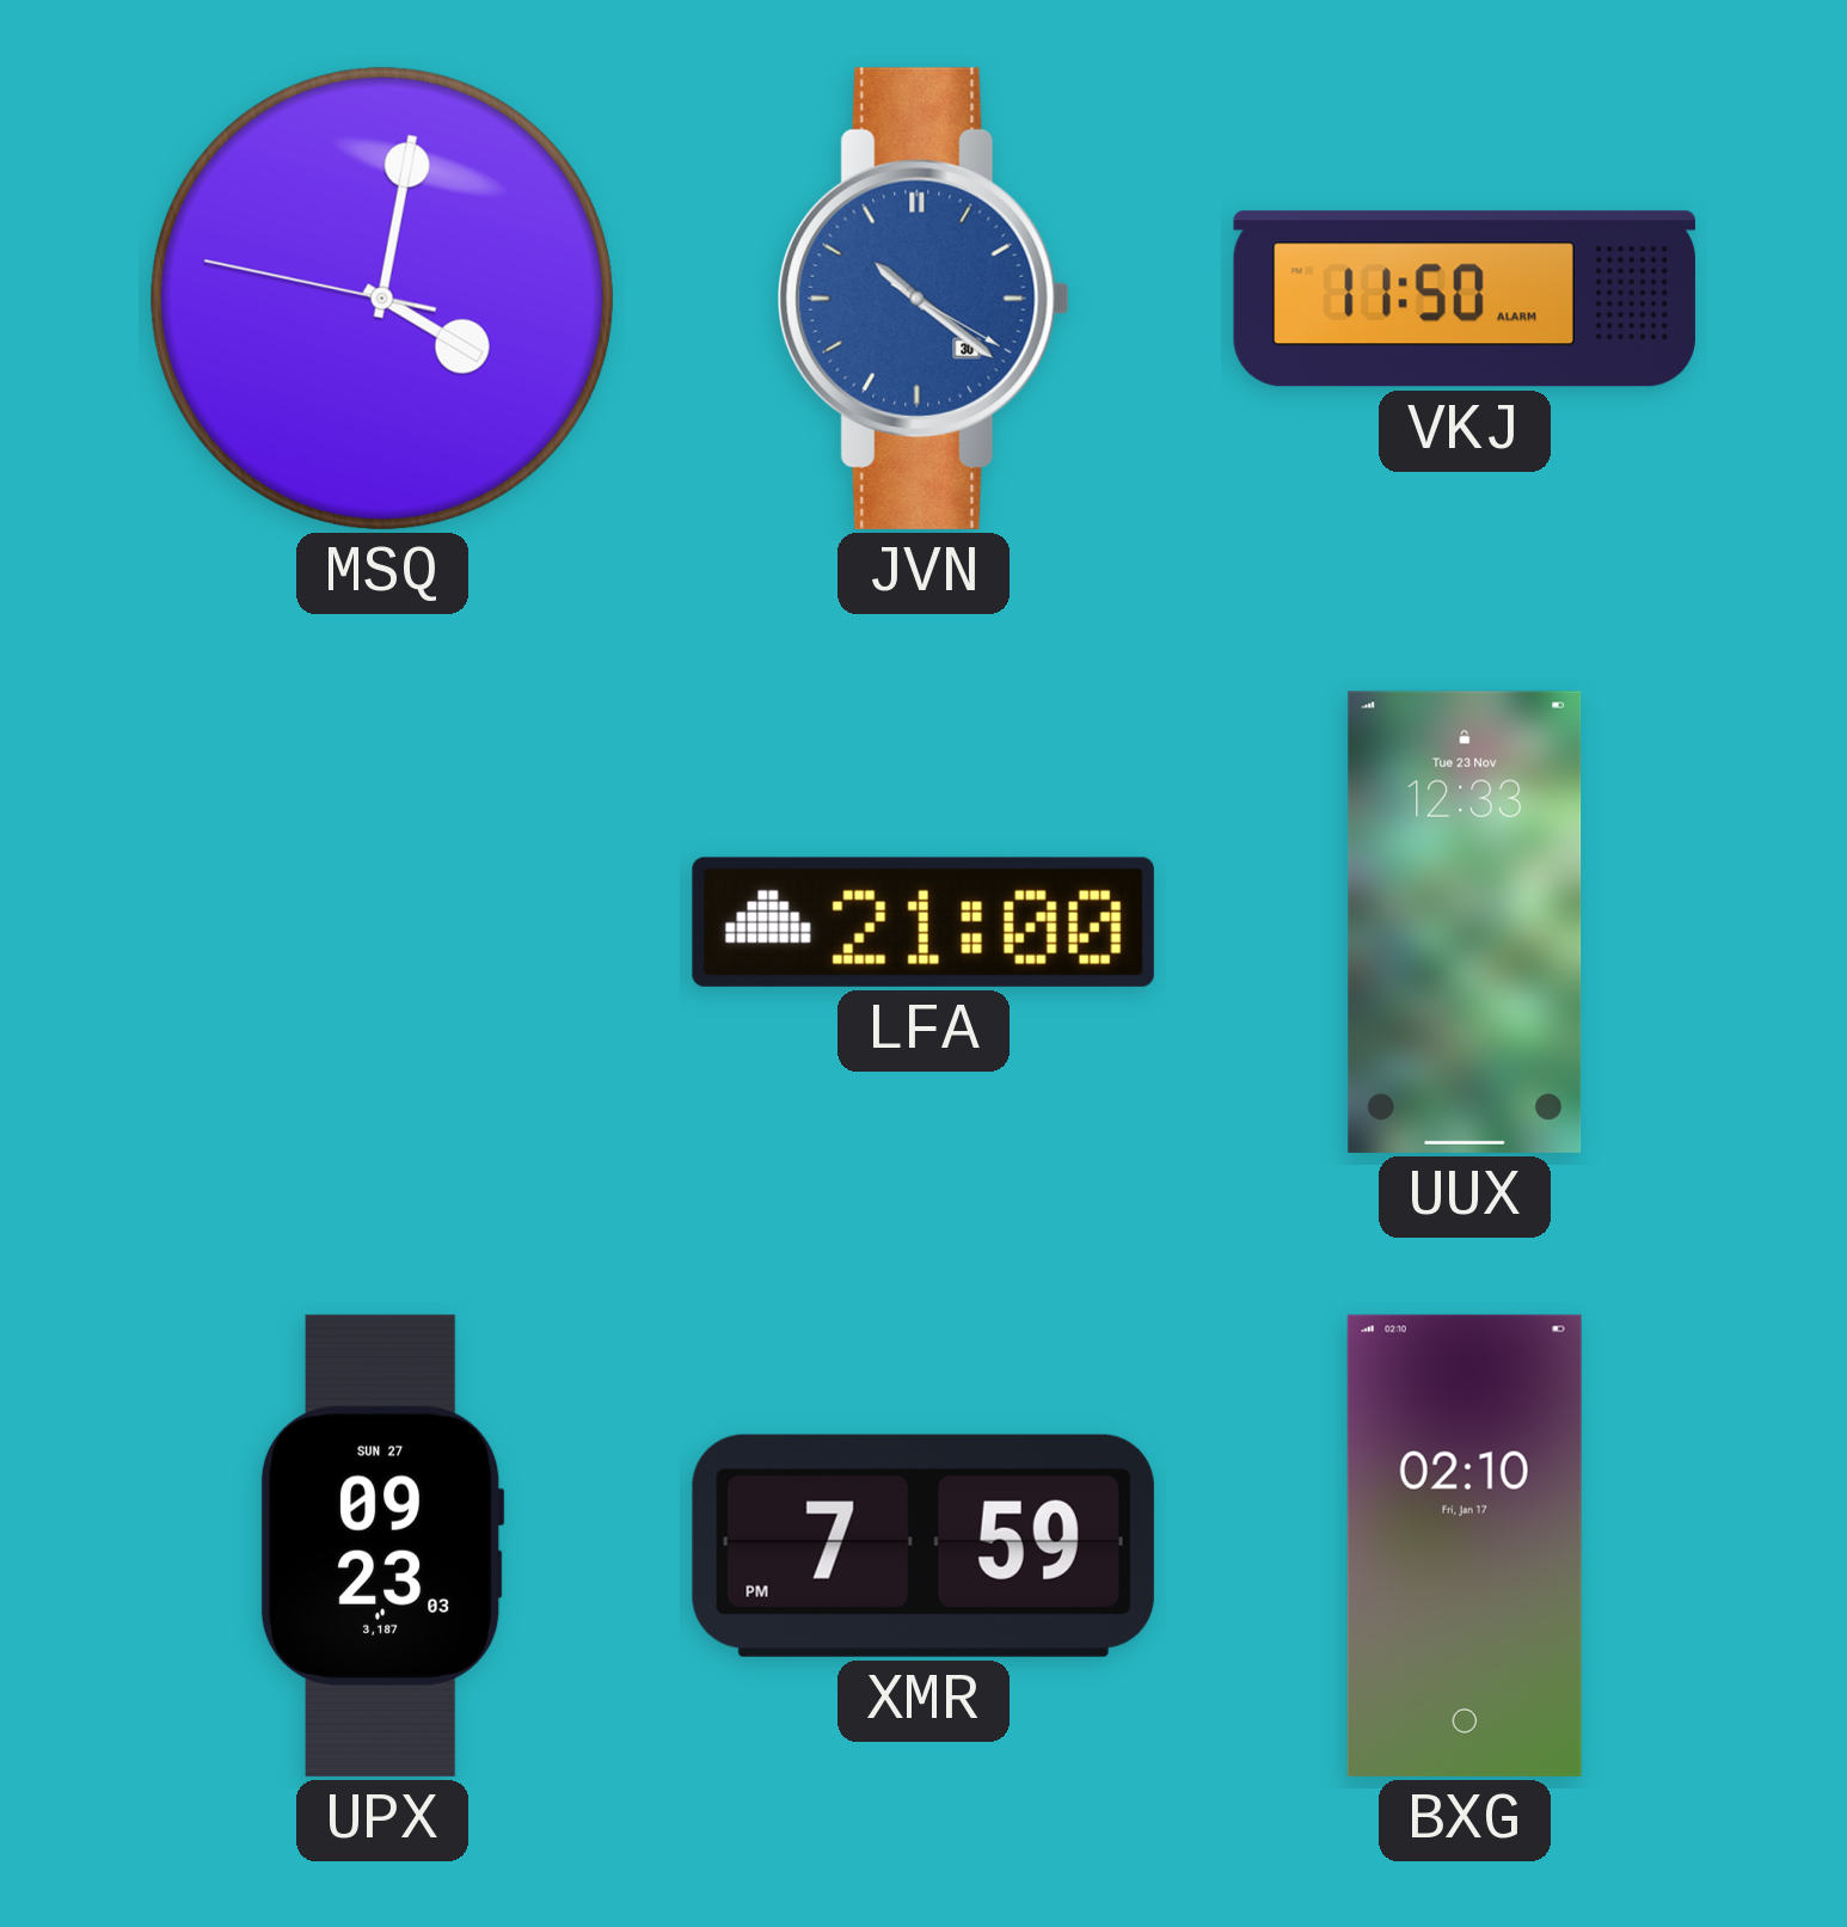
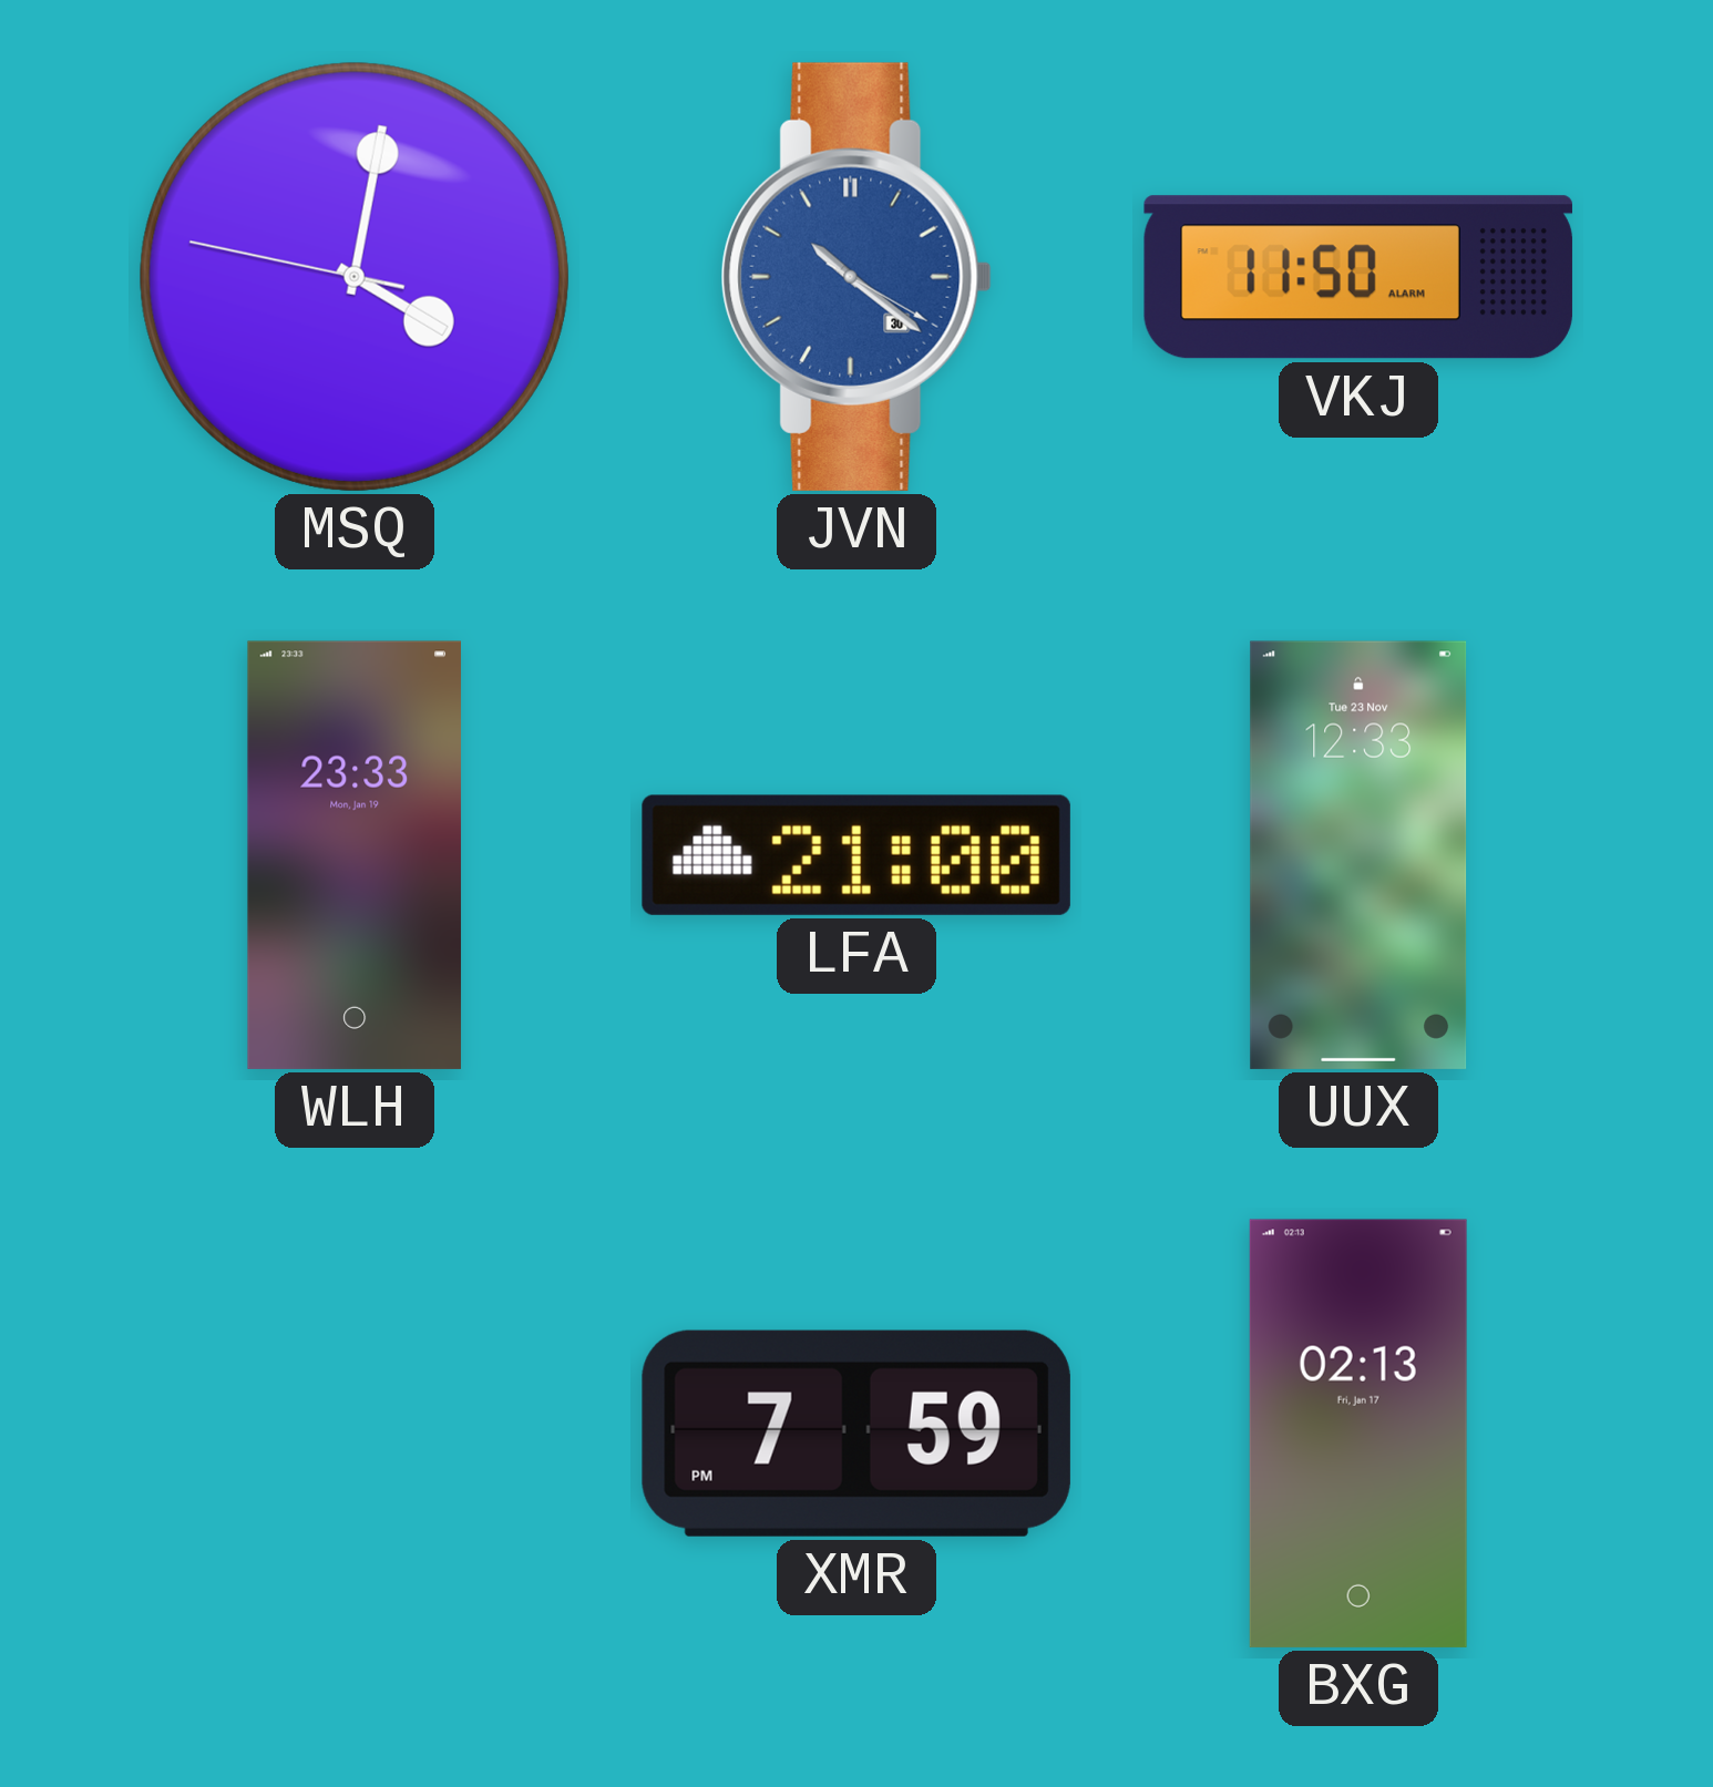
WLH: none -> 23:33 (355, 855)
UPX: 09:23 -> none (382, 1546)
BXG: 02:10 -> 02:13 (1358, 1434)
